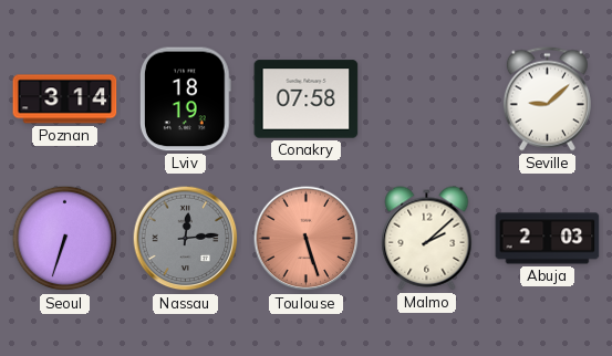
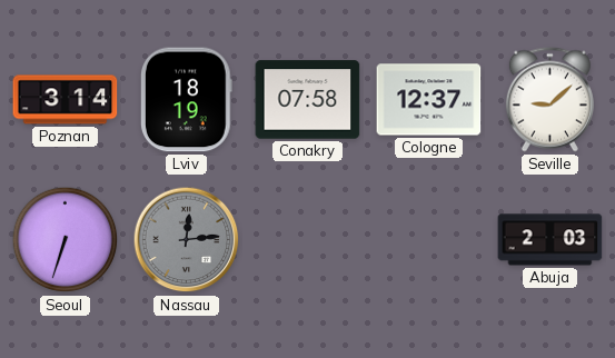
Cologne: none -> 12:37 (429, 100)
Toulouse: 5:27 -> none (307, 239)
Malmo: 2:08 -> none (427, 239)
